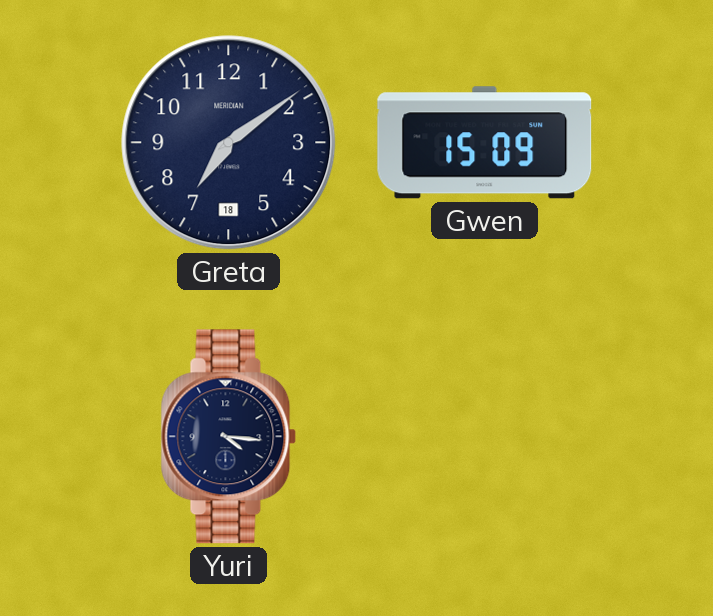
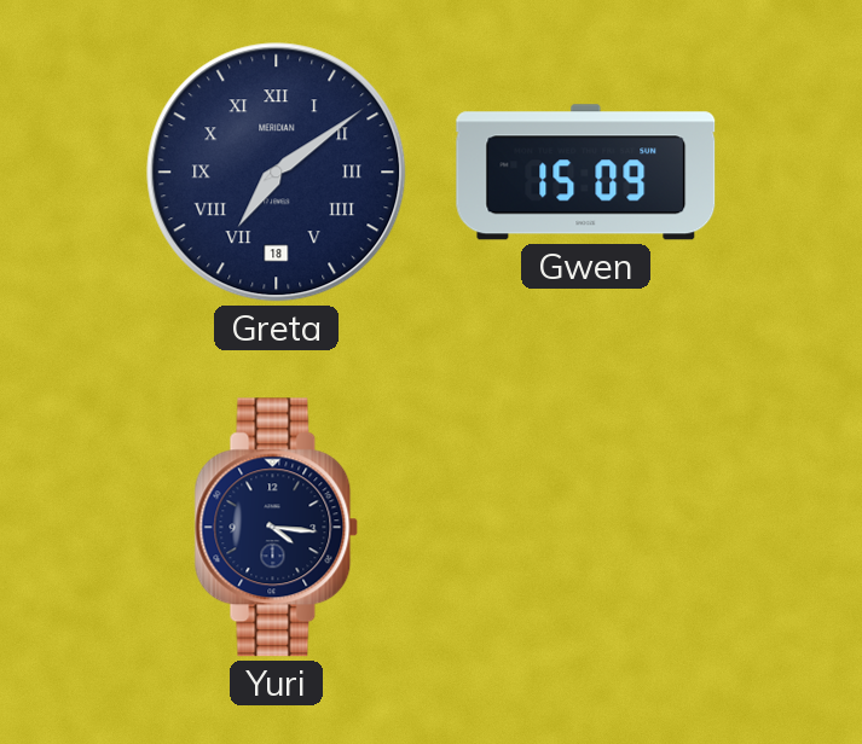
Greta numerals: Arabic -> Roman (277, 173)
